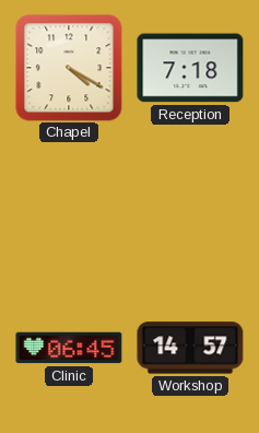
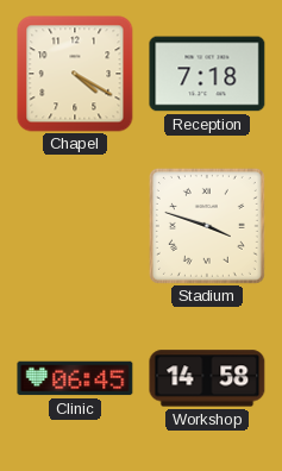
Stadium: none -> 3:48 (207, 226)
Workshop: 14:57 -> 14:58 (207, 378)
